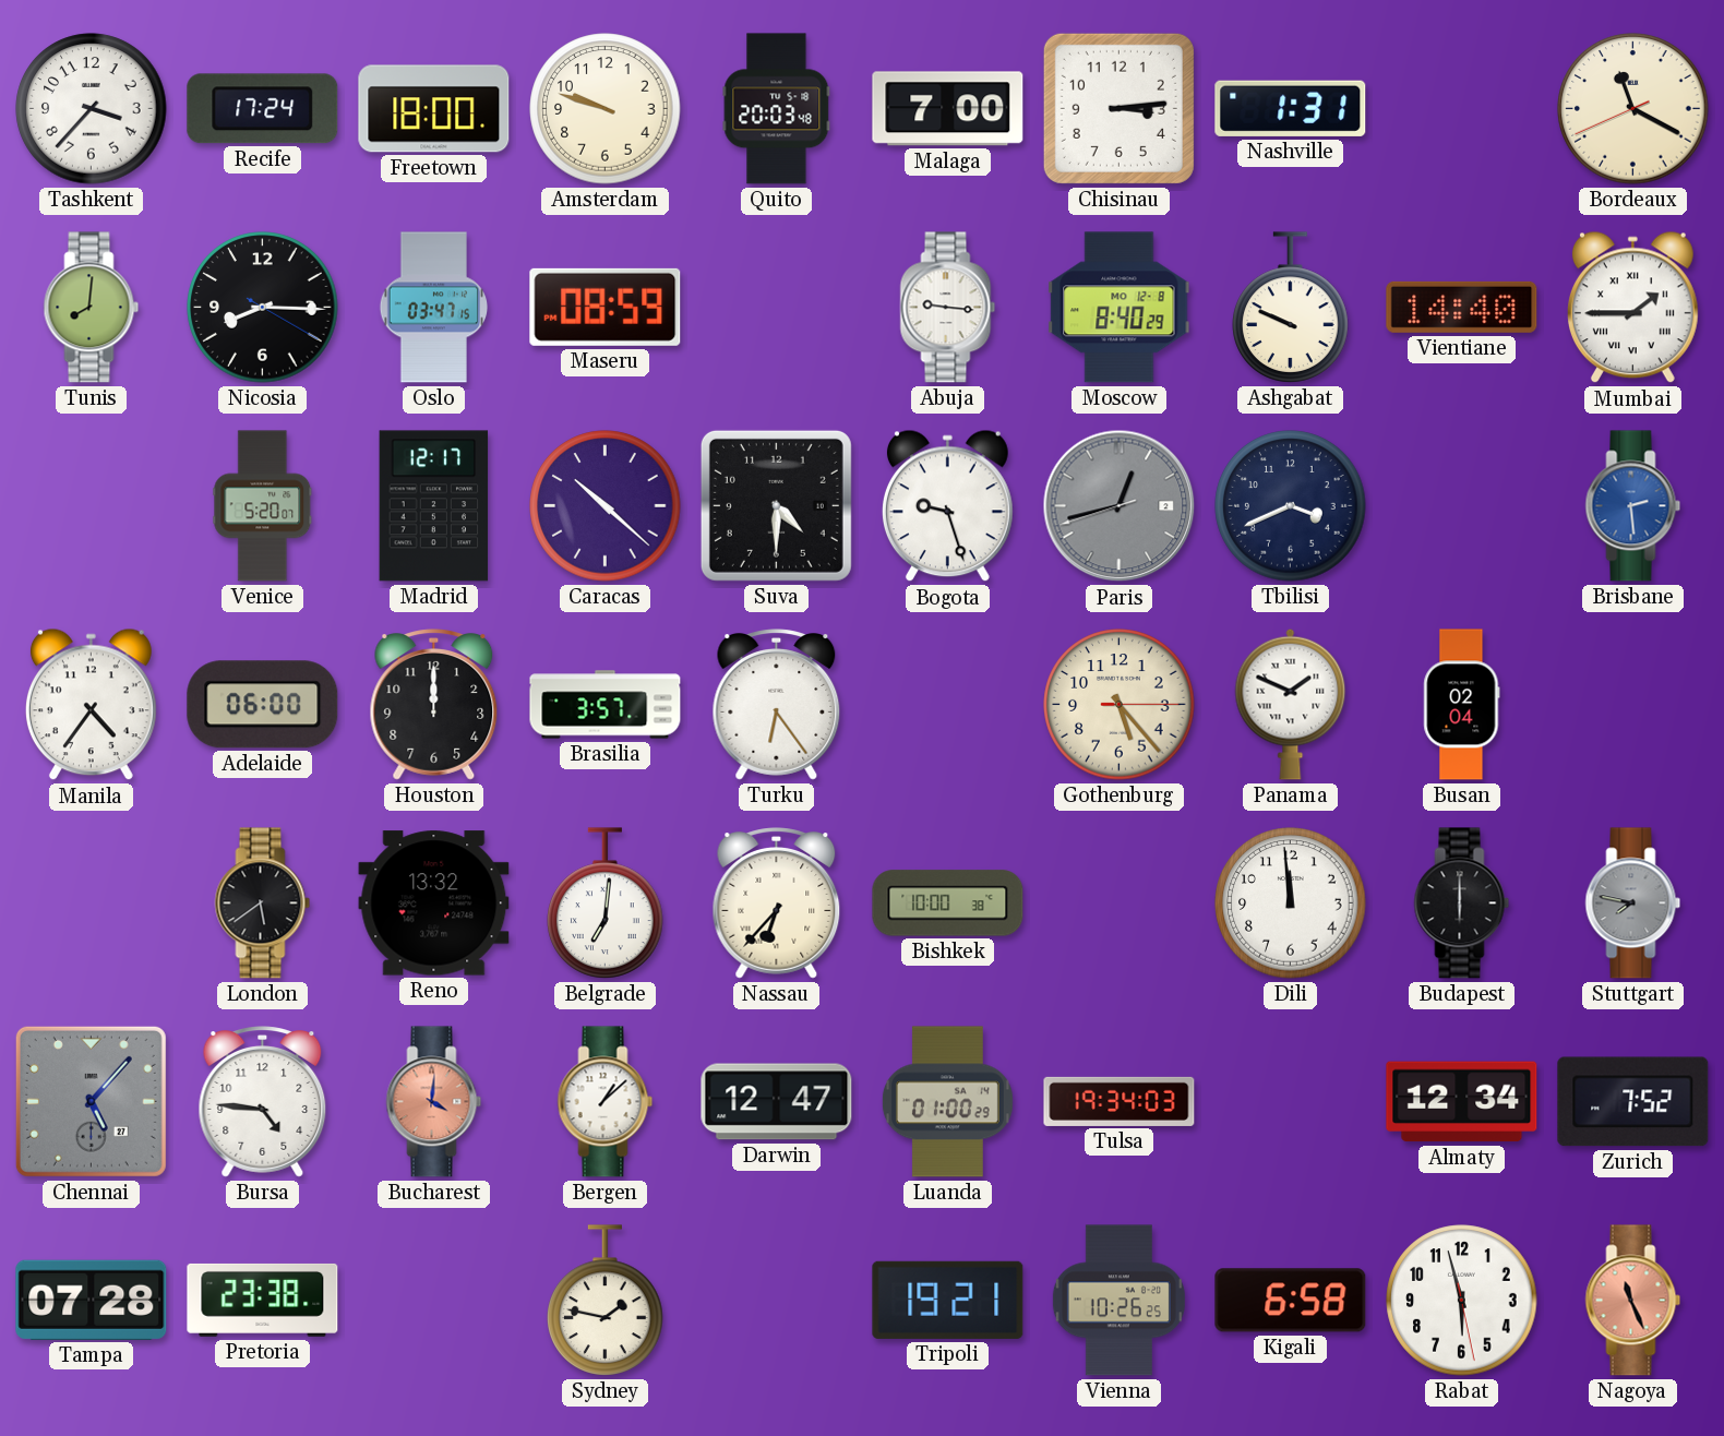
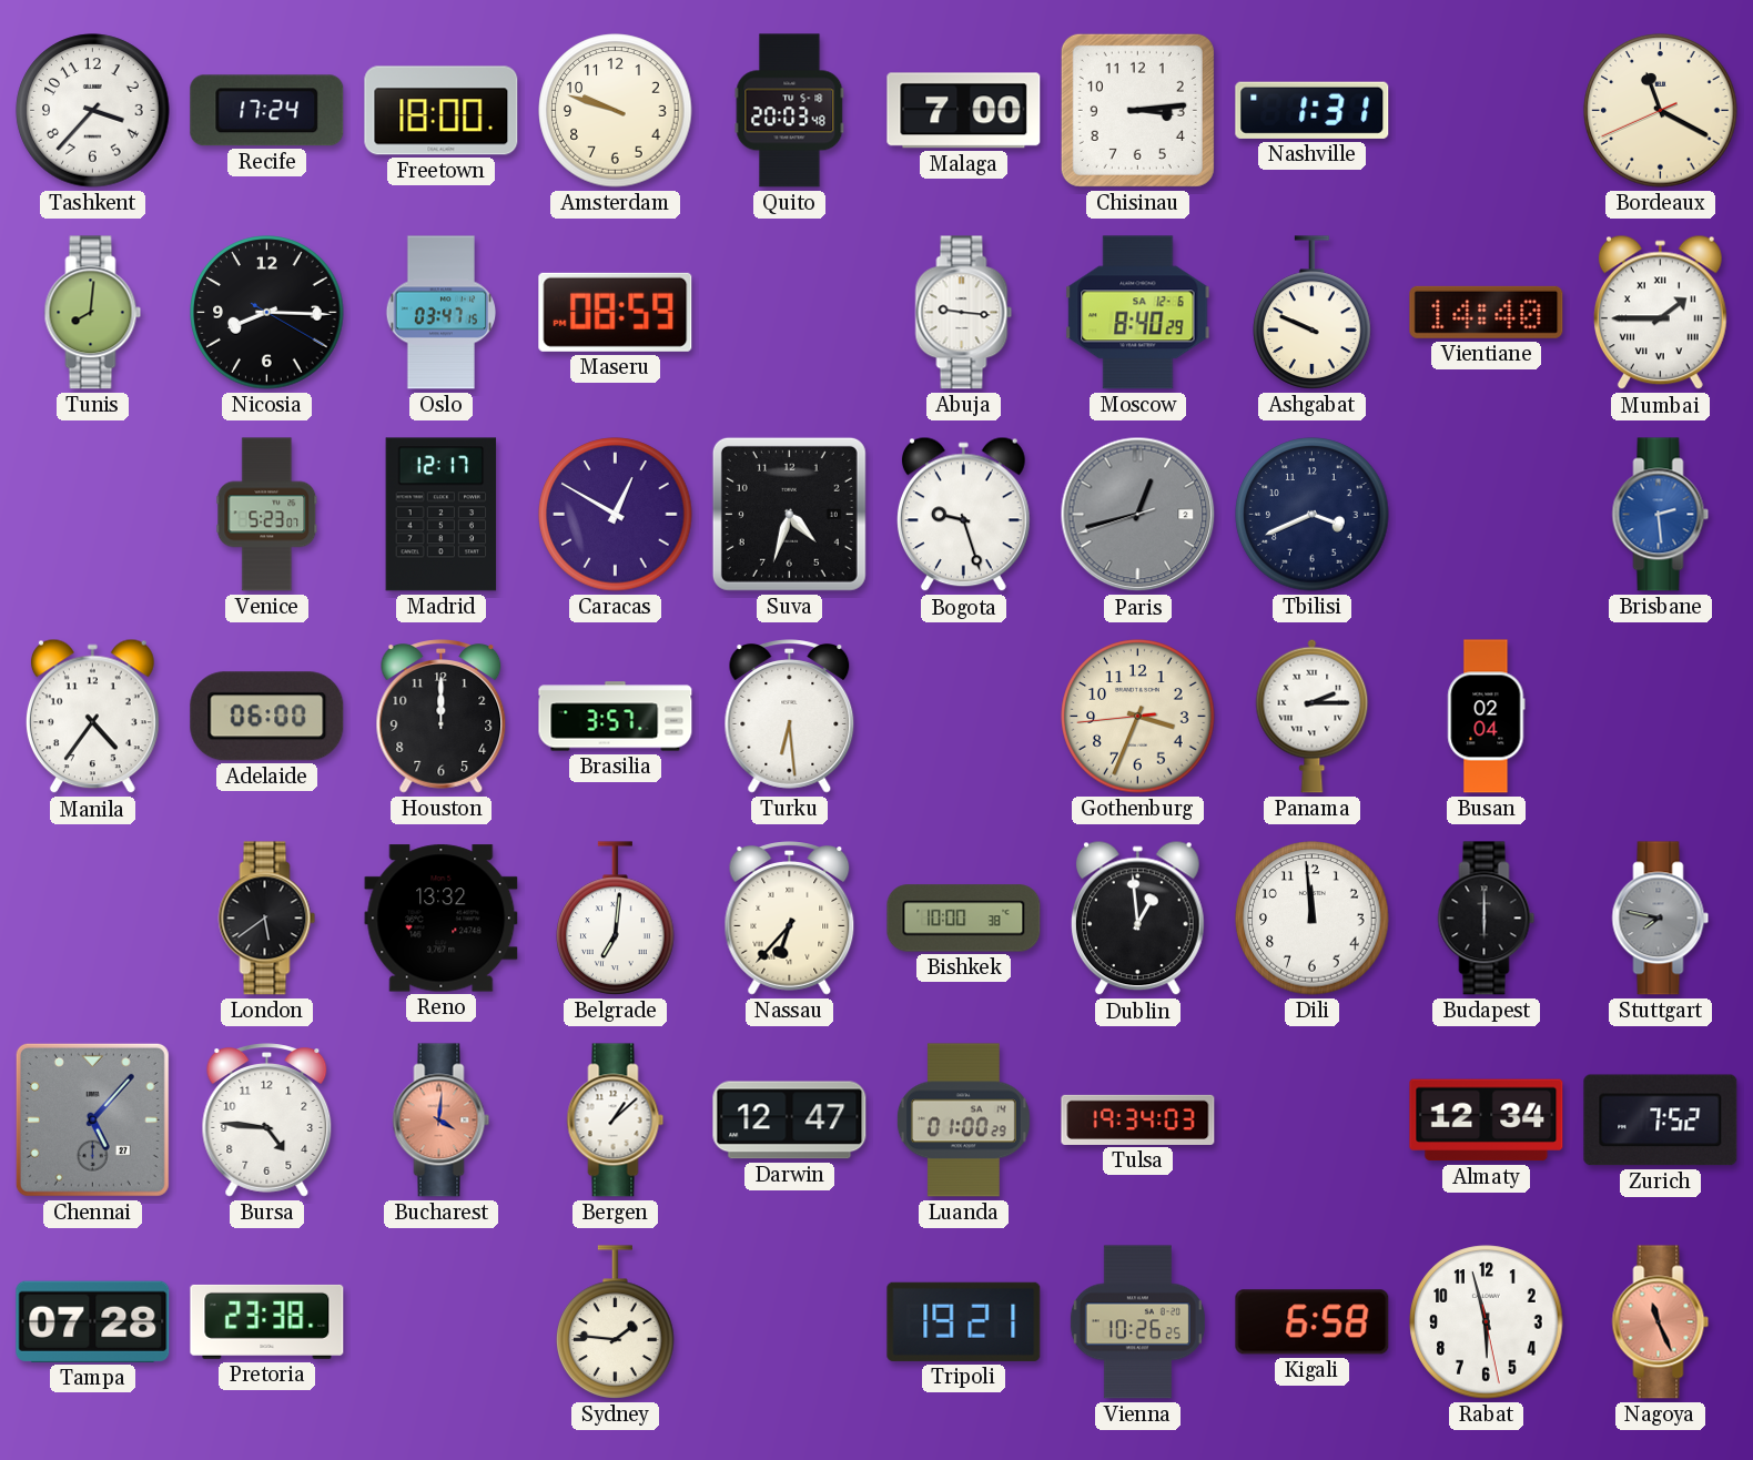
Moscow date: MO 12-8 -> SA 12-6 (1138, 313)
Venice: 5:20 -> 5:23 (267, 515)
Caracas: 10:22 -> 12:50 (616, 515)
Suva: 4:30 -> 4:33 (789, 514)
Turku: 6:24 -> 6:29 (790, 717)
Gothenburg: 5:23 -> 3:33 (1138, 717)
Panama: 1:49 -> 2:15 (1313, 716)
Dublin: none -> 12:59 (1137, 919)
Sydney: 1:47 -> 1:46 (616, 1322)
